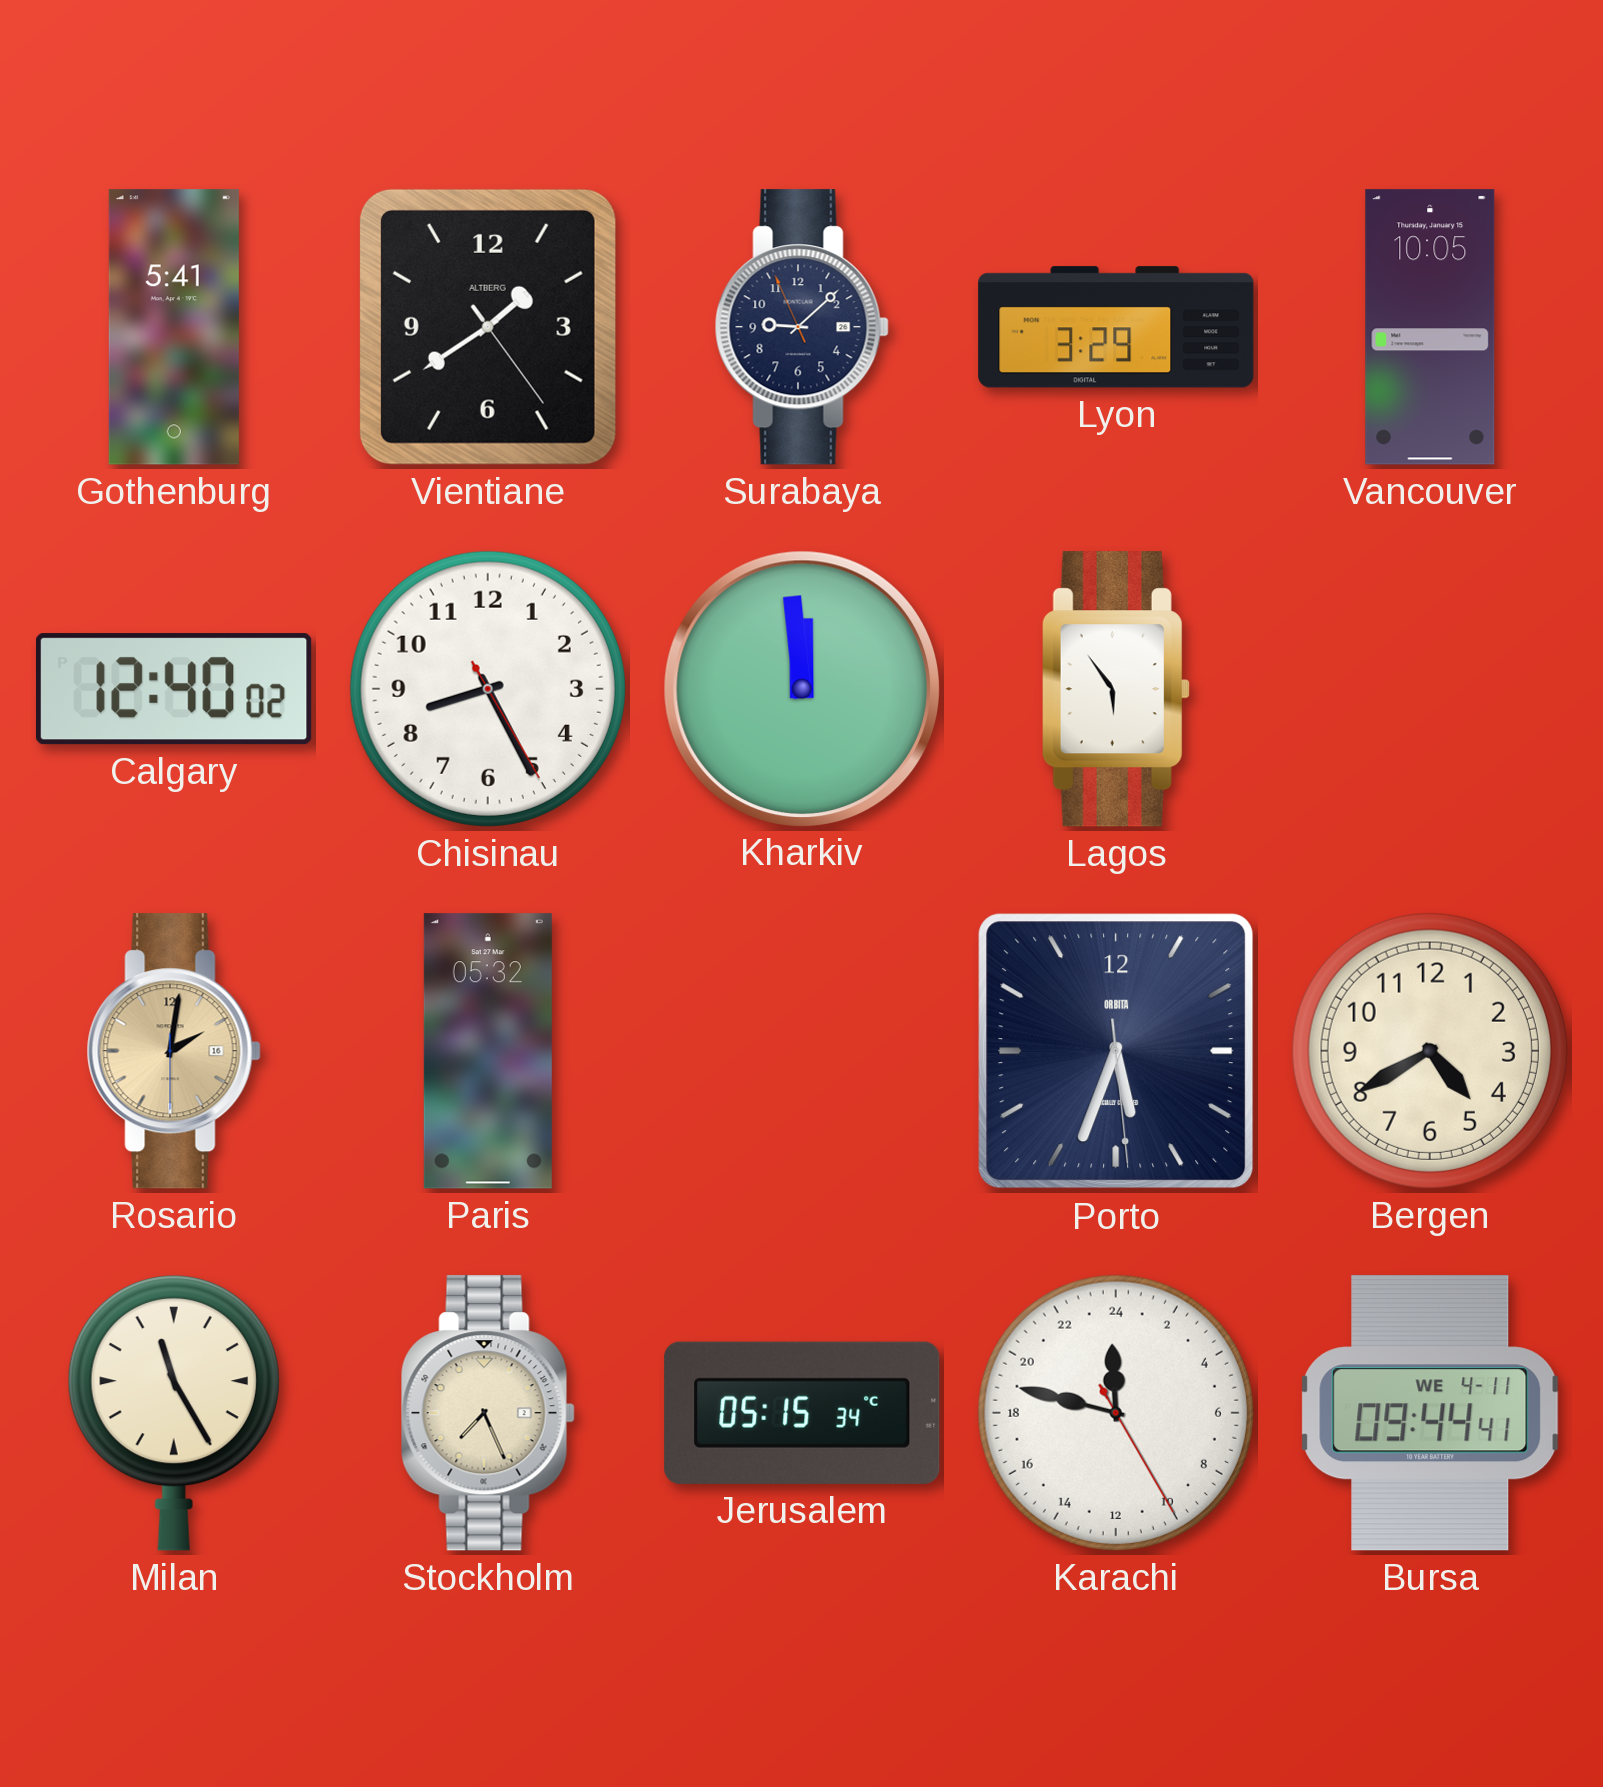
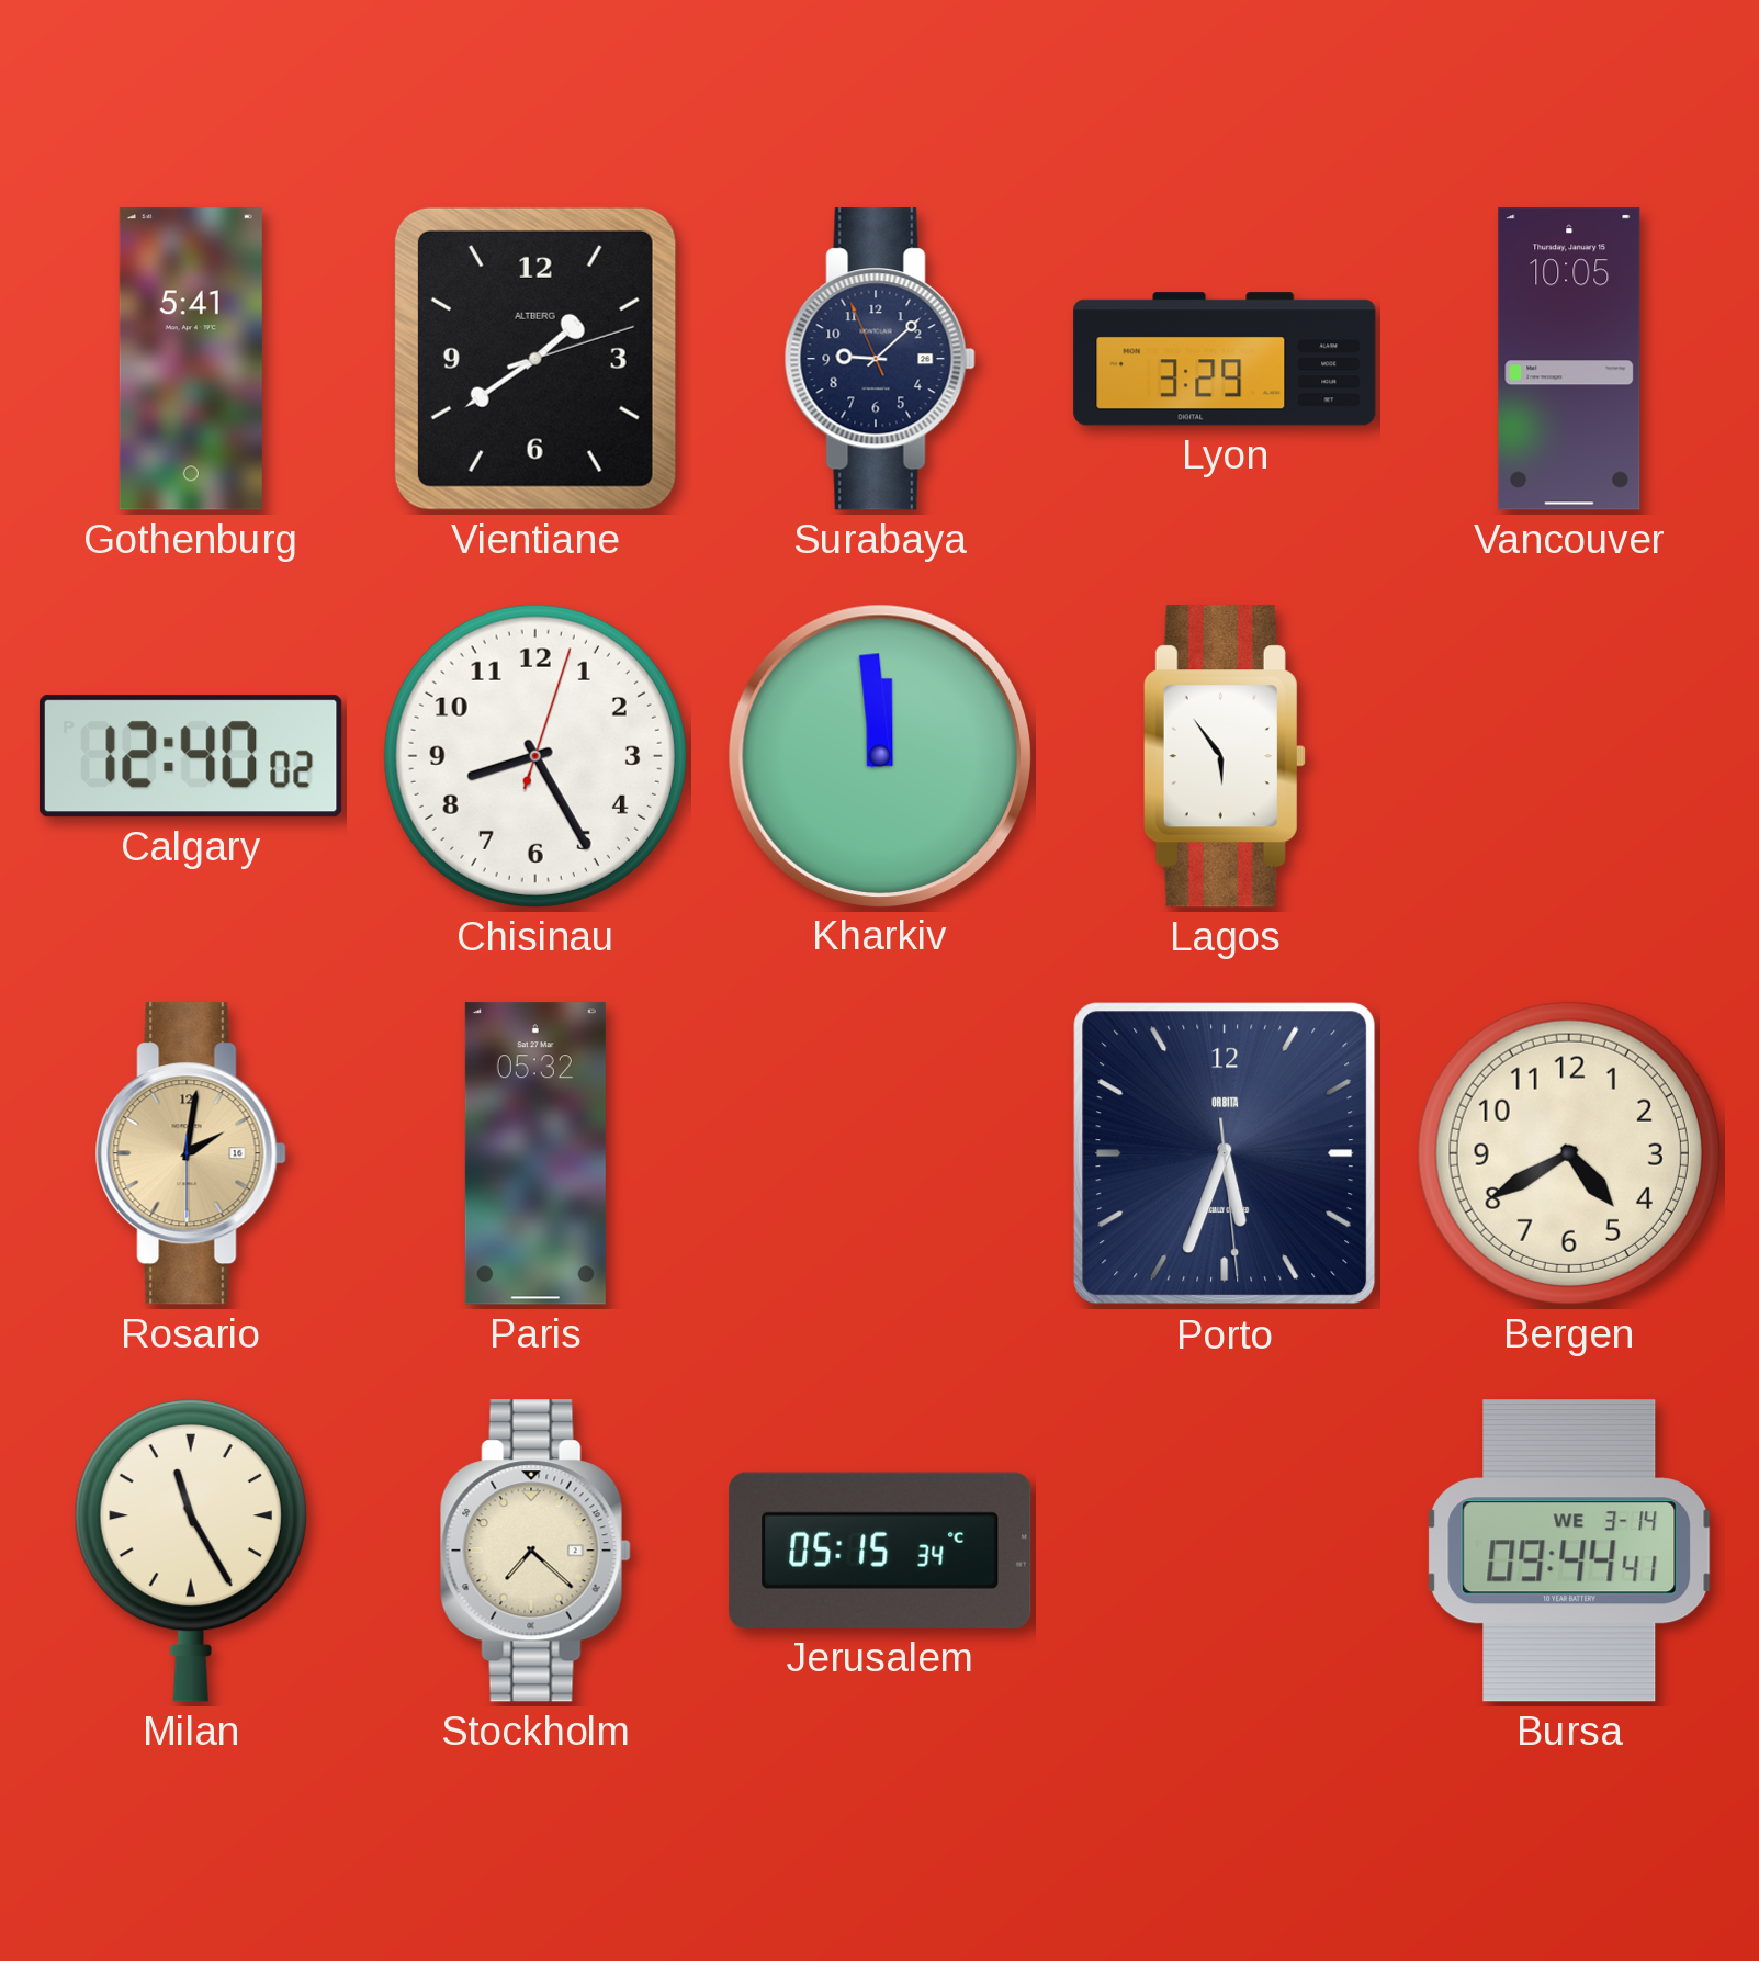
Vientiane: 1:39:24 -> 1:39:12 (535, 359)
Chisinau: 8:25:25 -> 8:25:03 (535, 756)
Stockholm: 7:26 -> 7:22 (535, 1551)
Karachi: 23:47 -> none (1116, 1413)
Bursa date: WE 4-11 -> WE 3-14 (1569, 1551)
